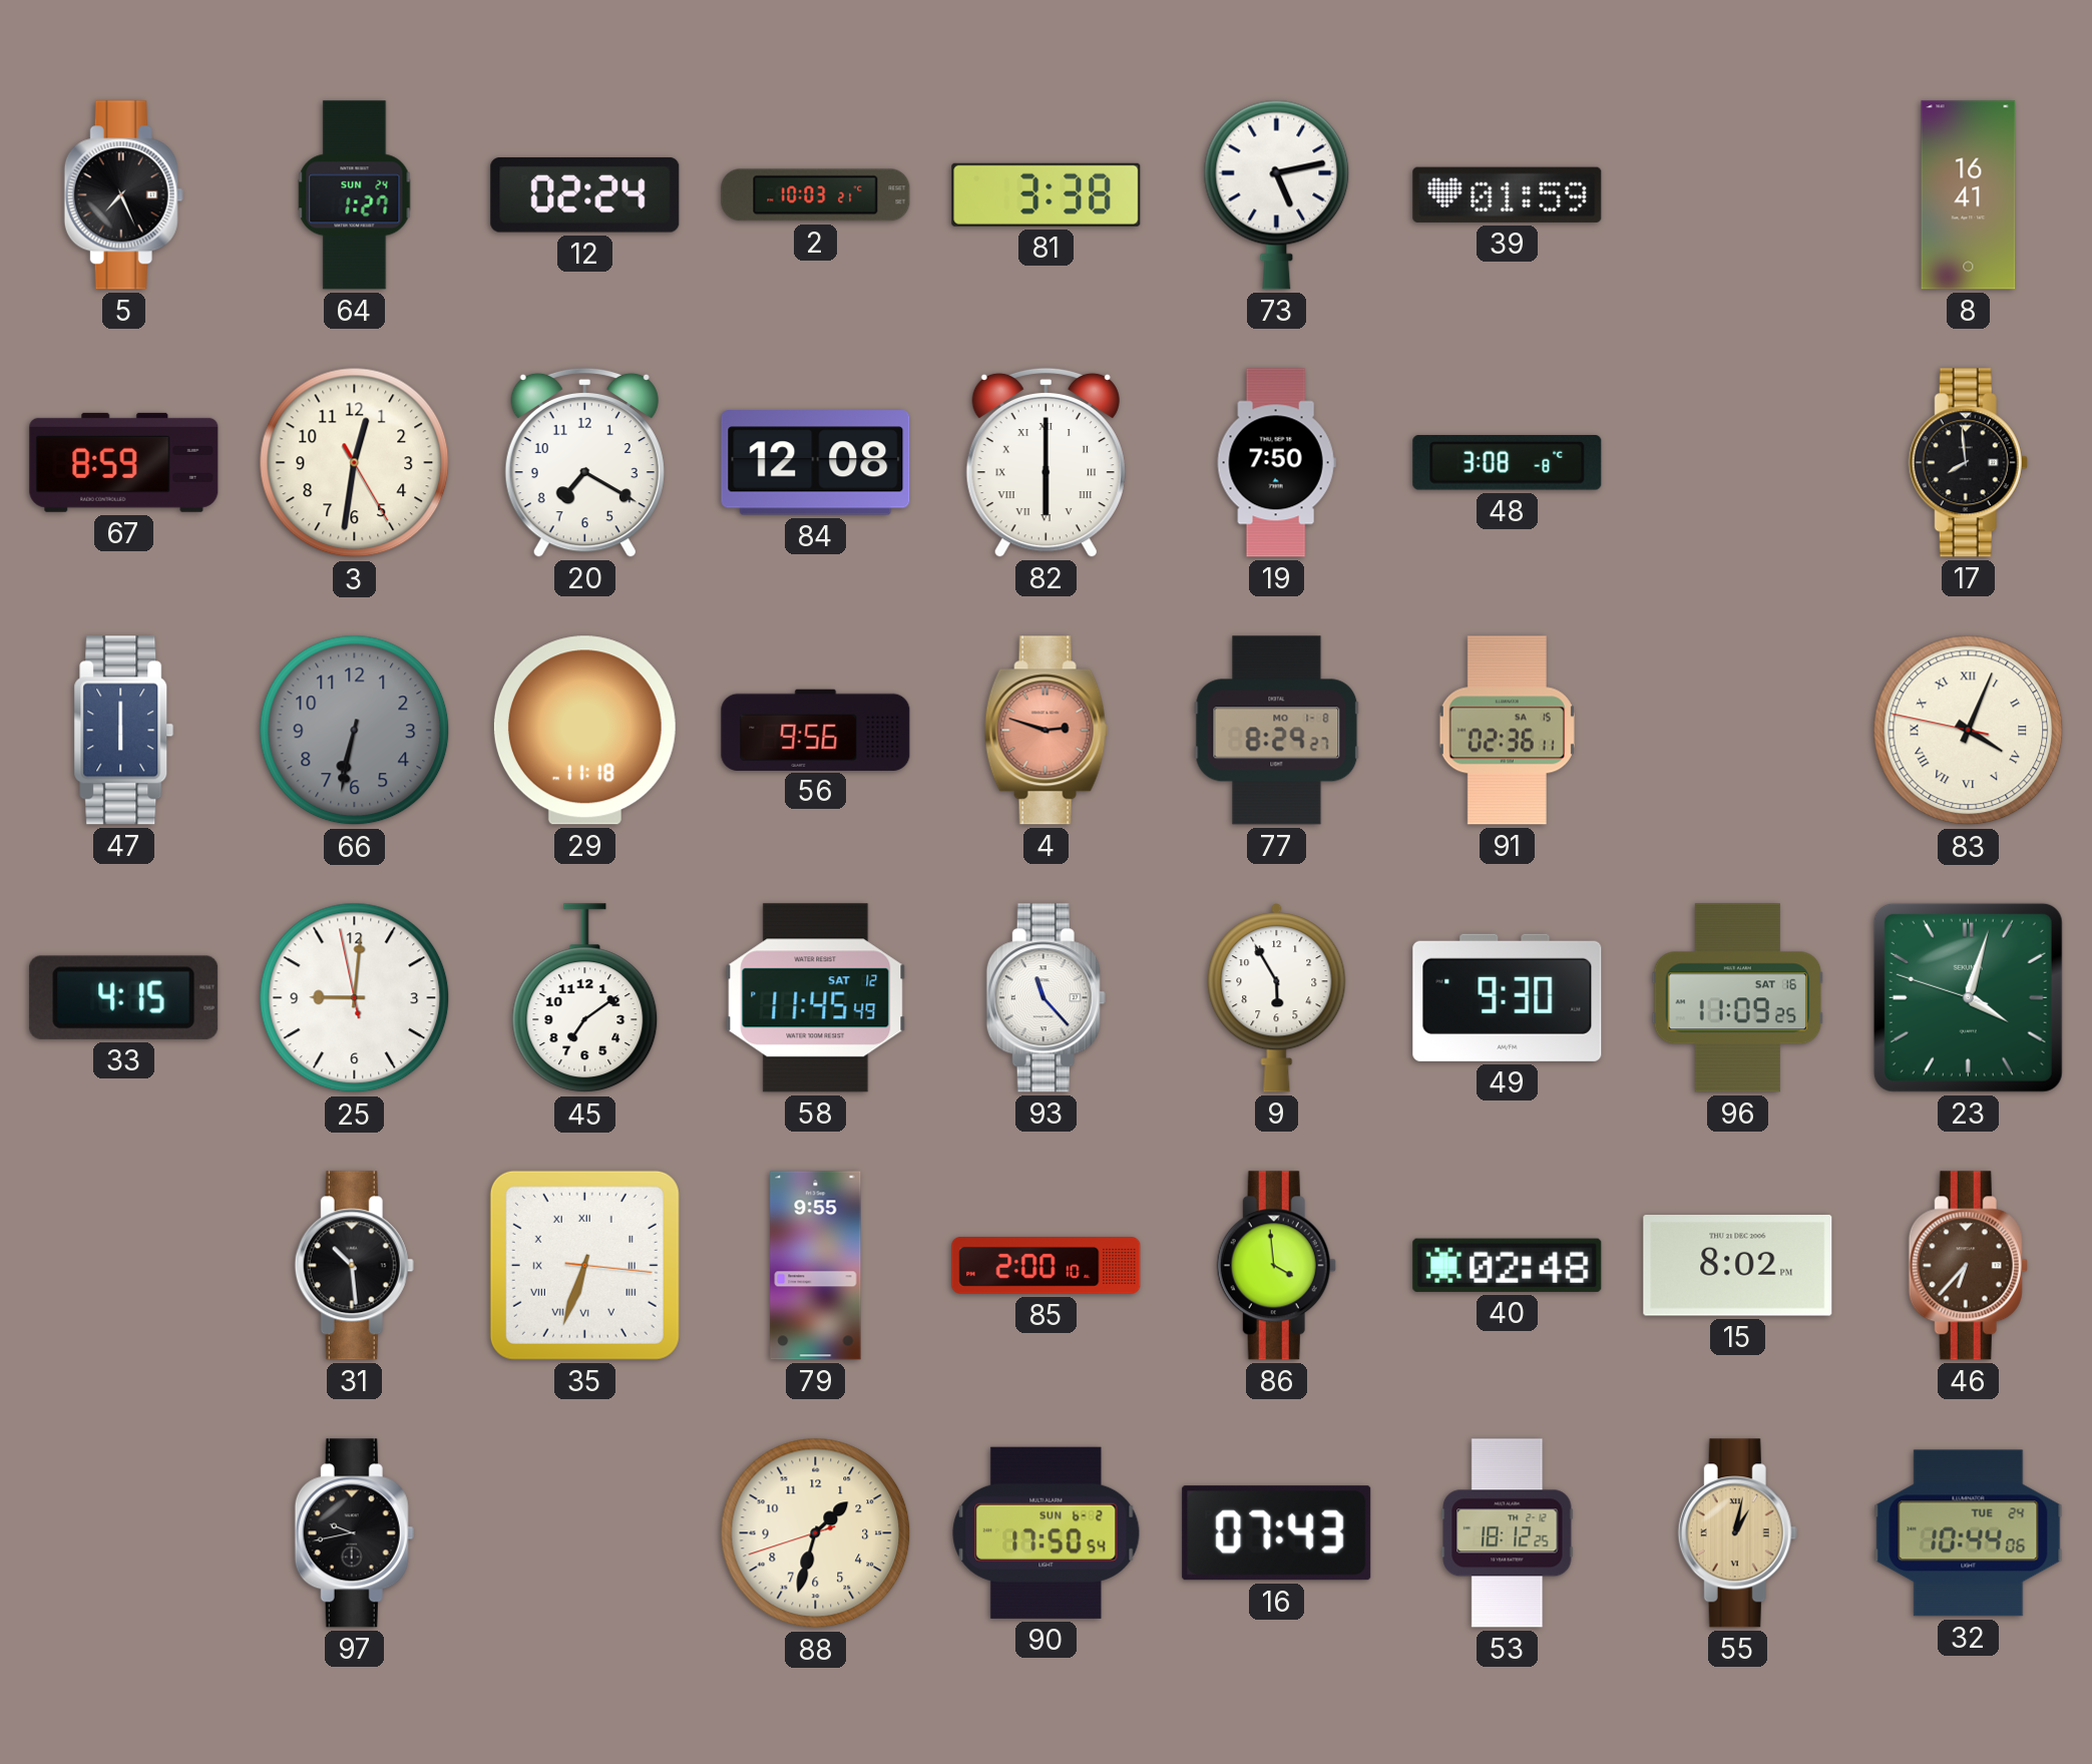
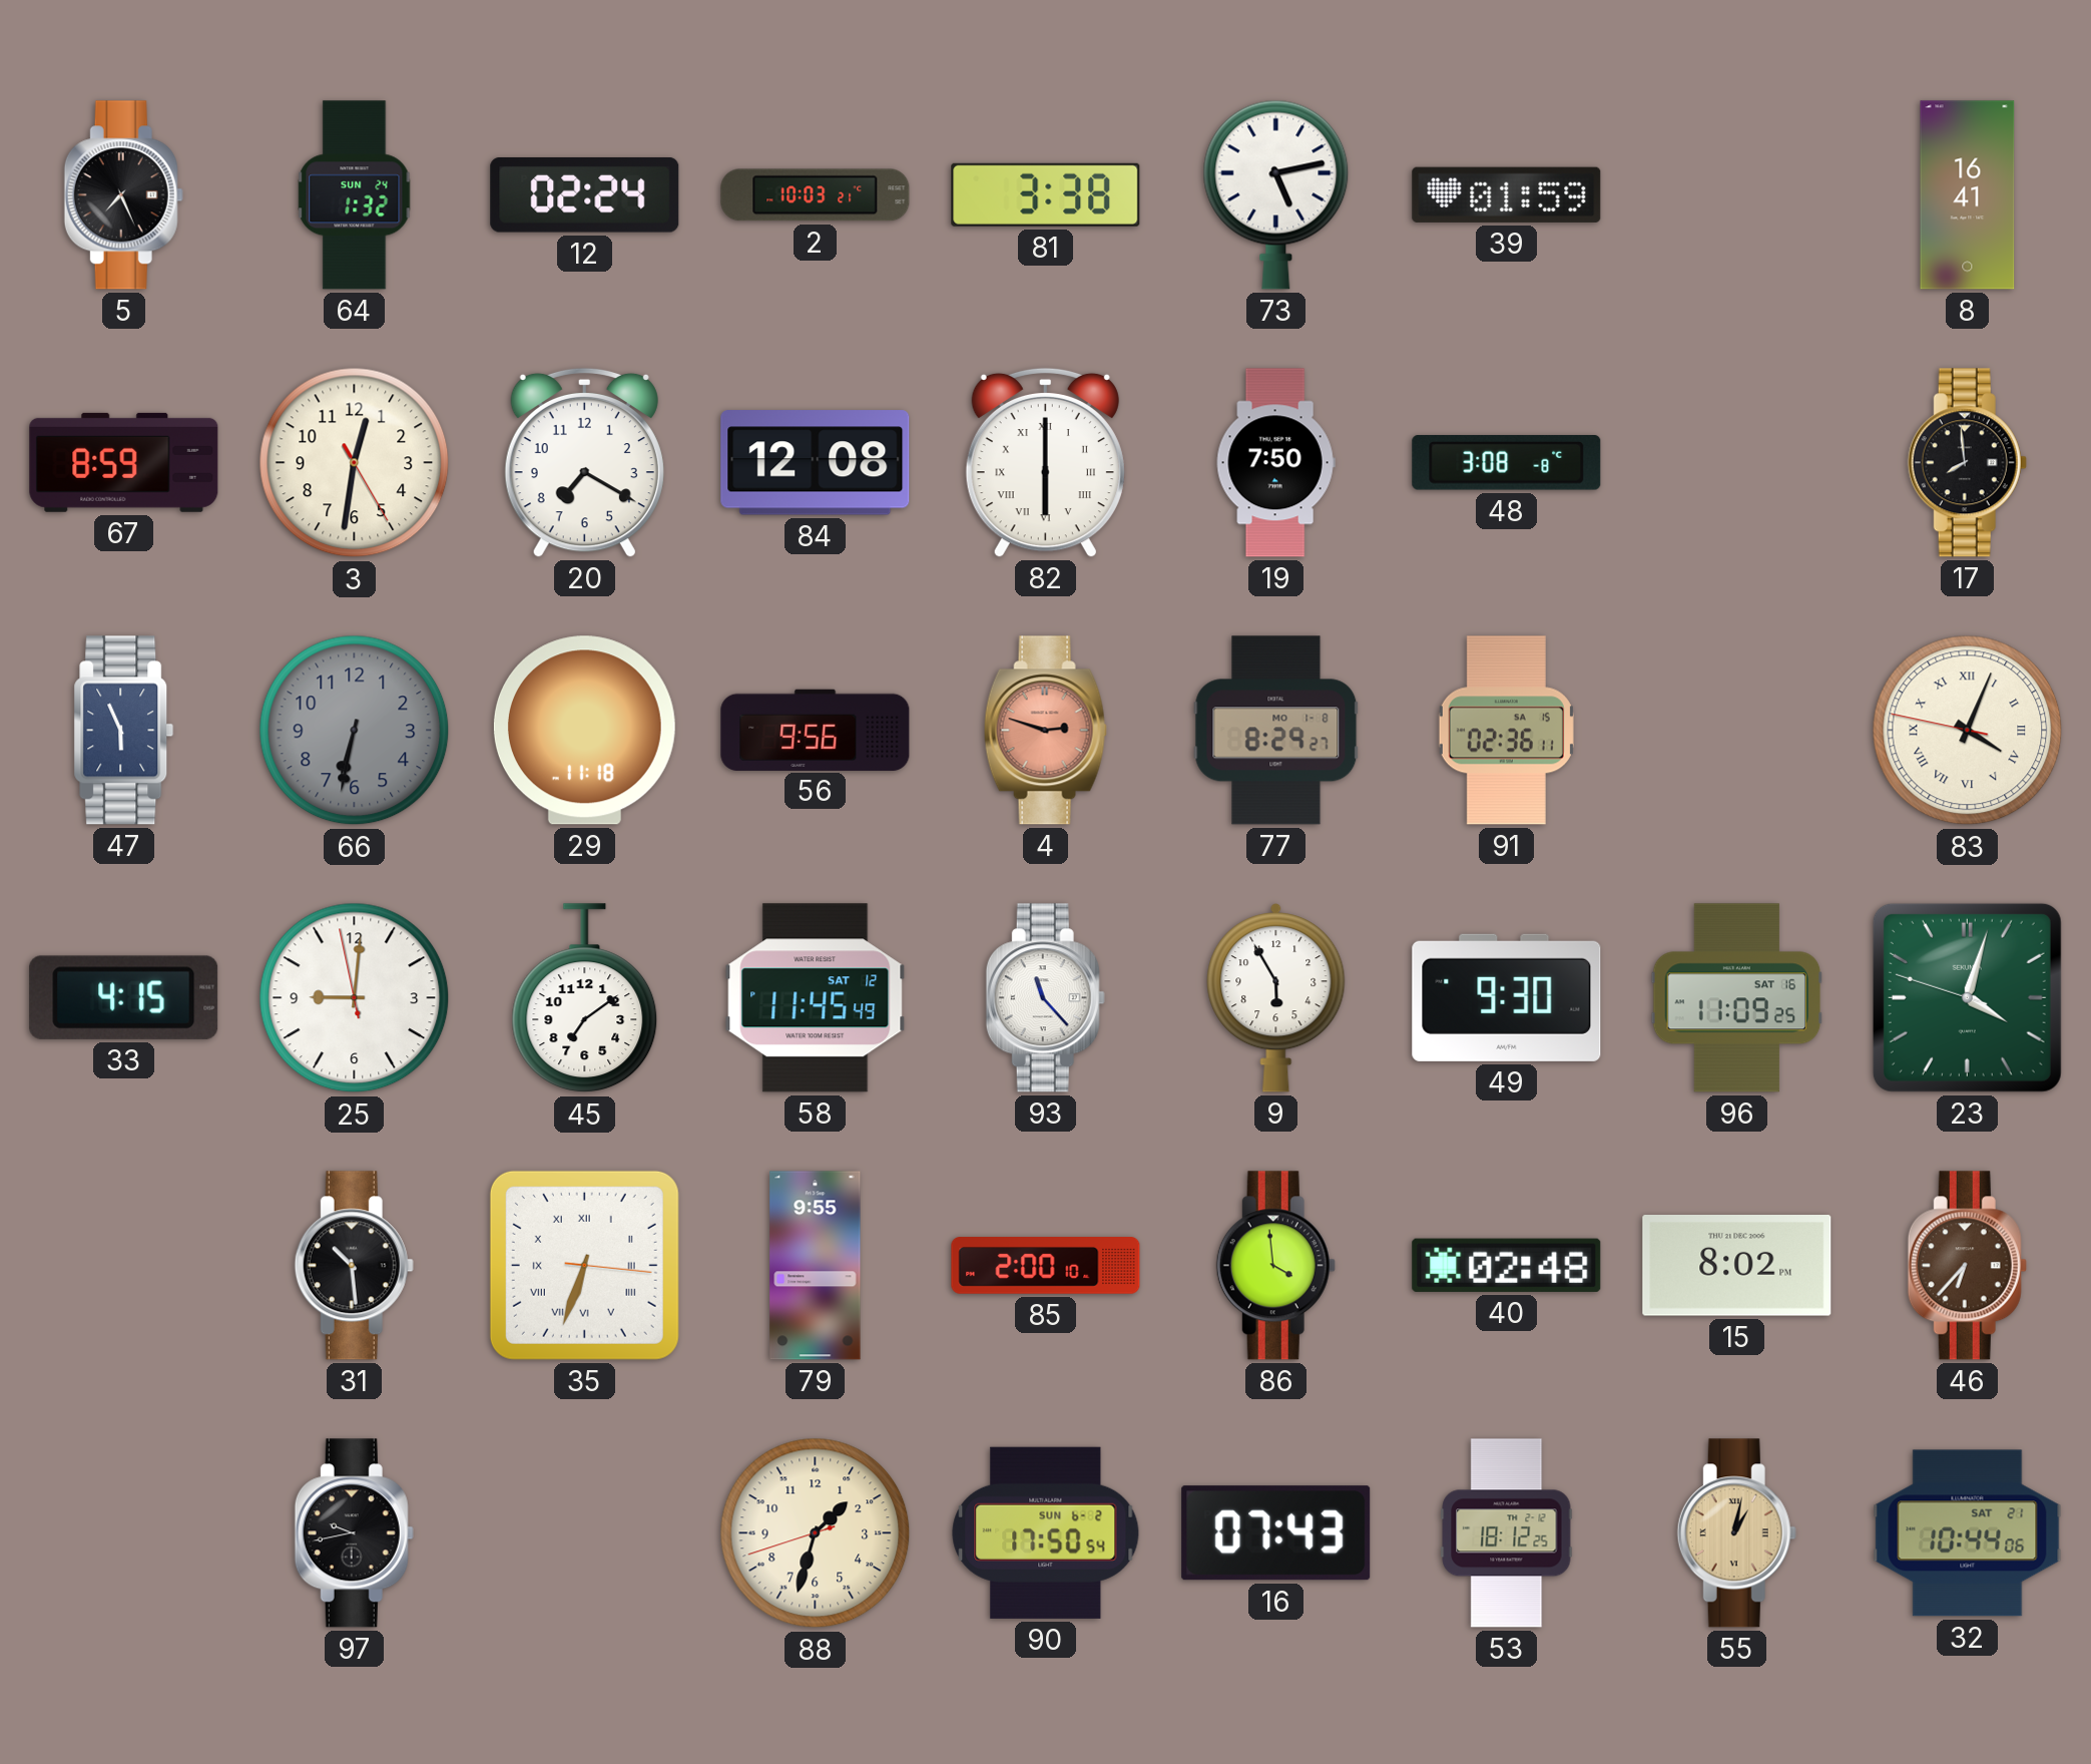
64: 1:27 -> 1:32 (355, 195)
47: 6:00 -> 5:56 (124, 731)
32 date: TUE 24 -> SAT 21 (1968, 1533)
